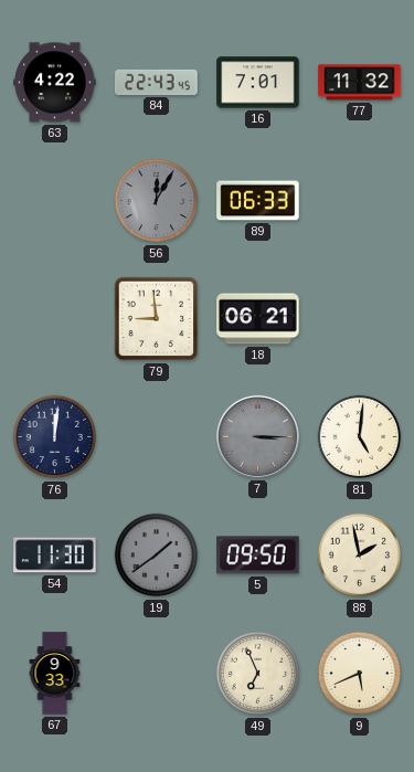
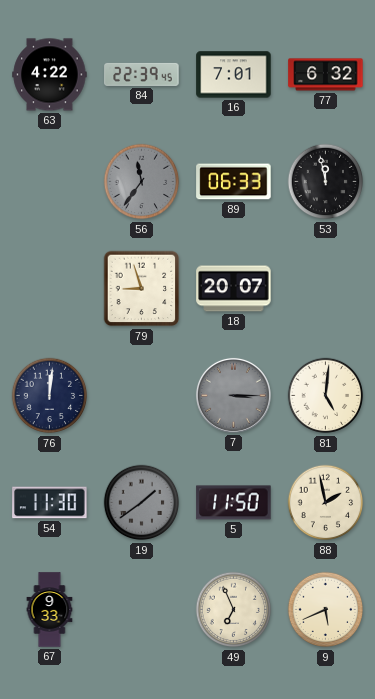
84: 22:43 -> 22:39 (142, 74)
77: 11:32 -> 6:32 (326, 75)
56: 12:05 -> 11:36 (142, 182)
53: none -> 11:58 (326, 182)
79: 8:59 -> 8:57 (142, 289)
18: 06:21 -> 20:07 (234, 289)
5: 09:50 -> 11:50 (234, 503)
